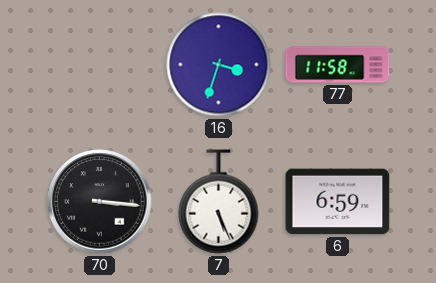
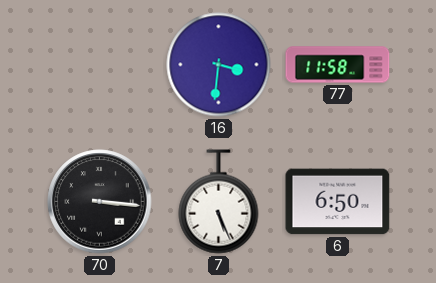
16: 3:33 -> 3:31 (219, 65)
6: 6:59 -> 6:50 (338, 202)
